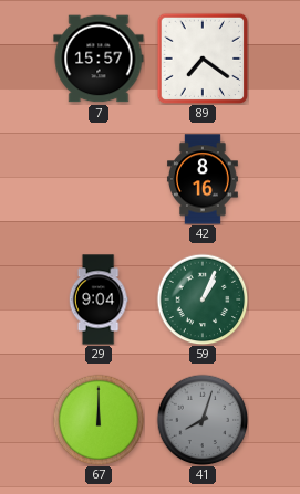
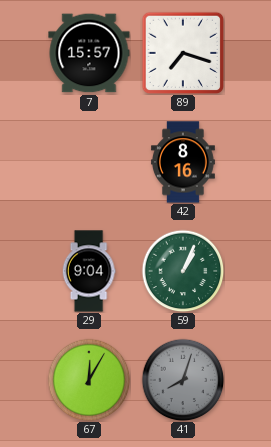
89: 7:21 -> 7:18 (183, 53)
67: 12:00 -> 12:05 (89, 380)
